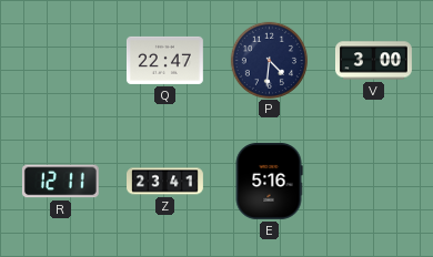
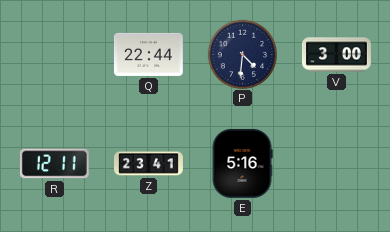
Q: 22:47 -> 22:44 (148, 54)
